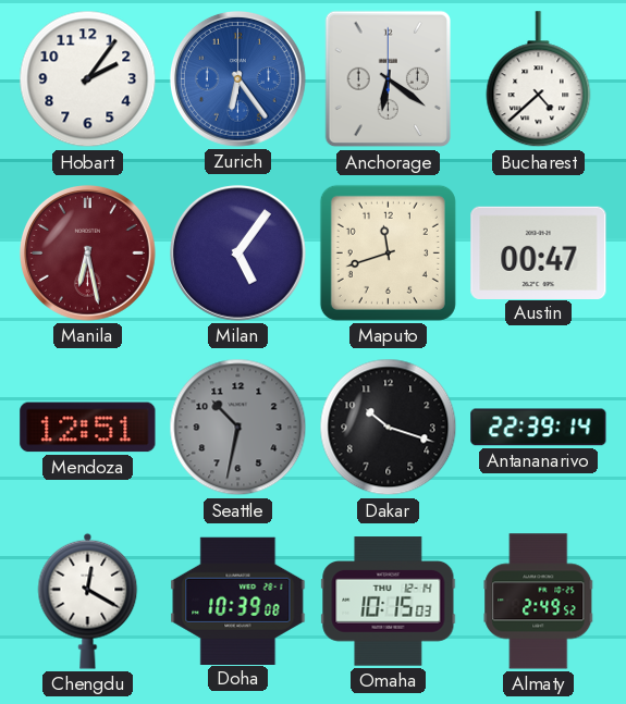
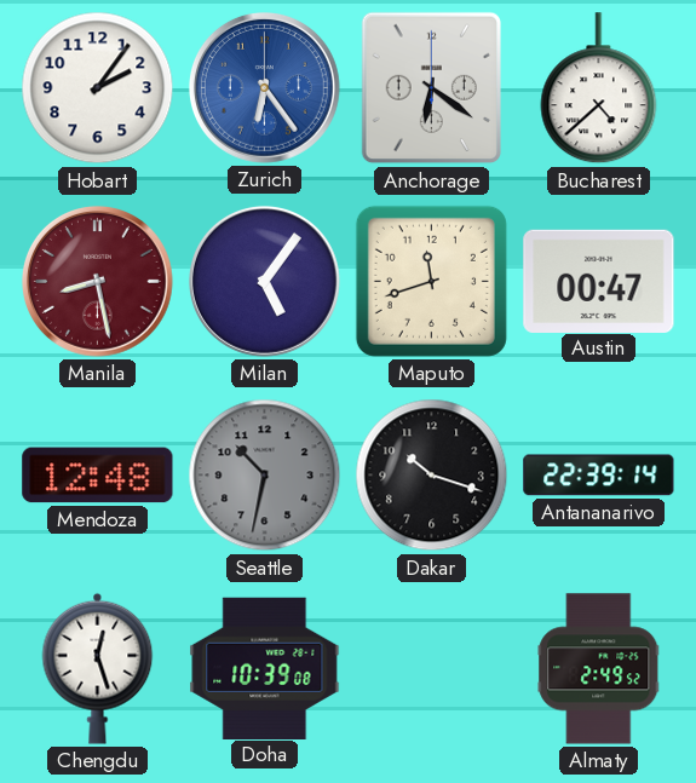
Manila: 6:28 -> 8:28 (97, 281)
Mendoza: 12:51 -> 12:48 (98, 476)
Chengdu: 12:20 -> 12:27 (98, 668)
Omaha: 10:15 -> none (389, 602)
